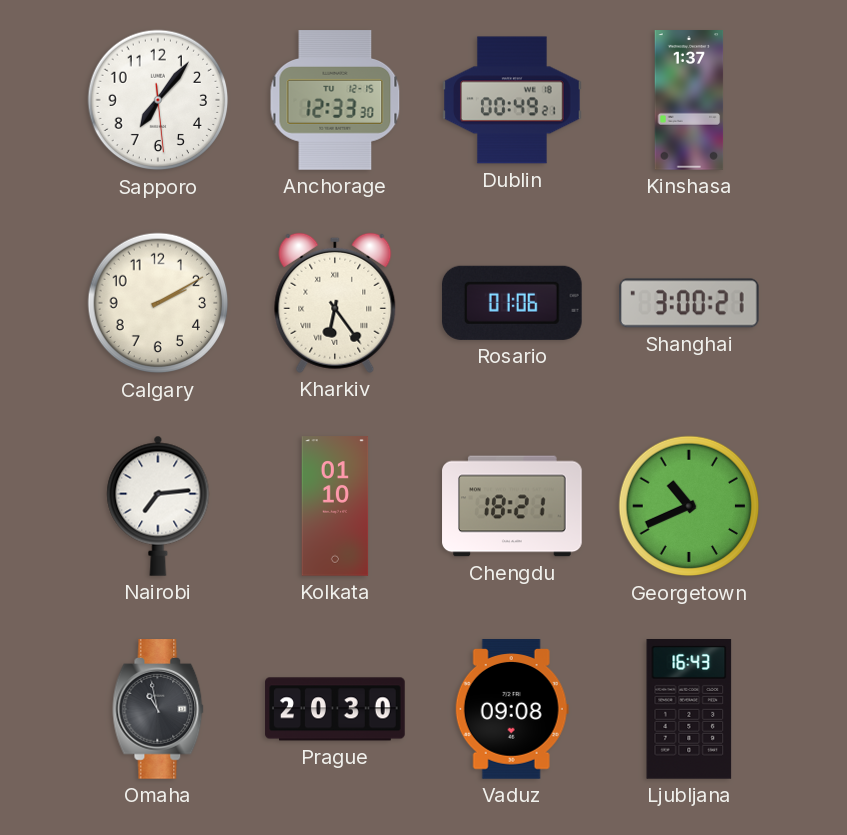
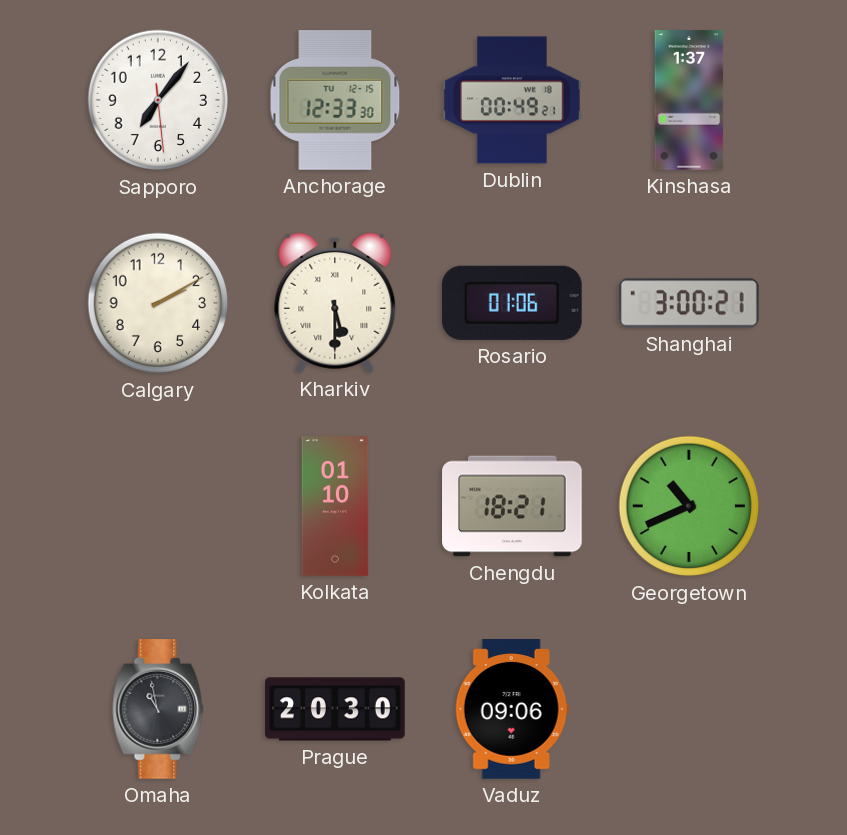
Kharkiv: 6:24 -> 5:30 (335, 303)
Nairobi: 7:14 -> none (158, 506)
Vaduz: 09:08 -> 09:06 (512, 709)
Ljubljana: 16:43 -> none (689, 710)
